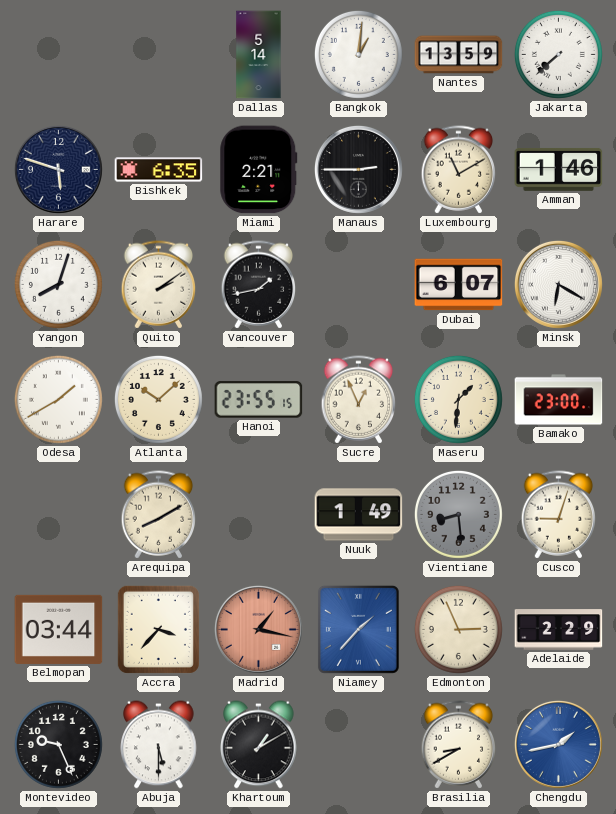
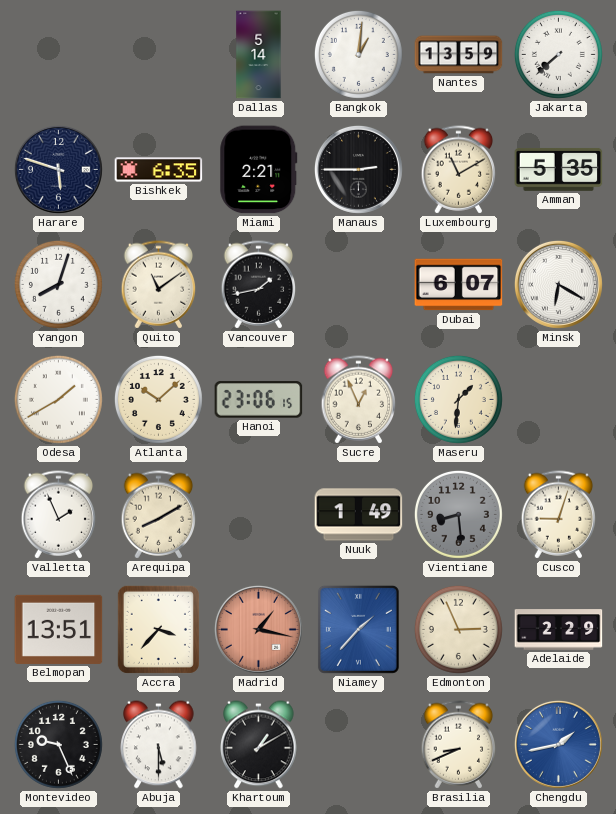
Amman: 1:46 -> 5:35 (559, 169)
Quito: 2:09 -> 11:09 (159, 285)
Hanoi: 23:55 -> 23:06 (259, 400)
Bamako: 23:00 -> none (559, 400)
Valletta: none -> 1:56 (59, 515)
Belmopan: 03:44 -> 13:51 (59, 629)
Brasilia: 8:40 -> 8:41 (459, 745)
